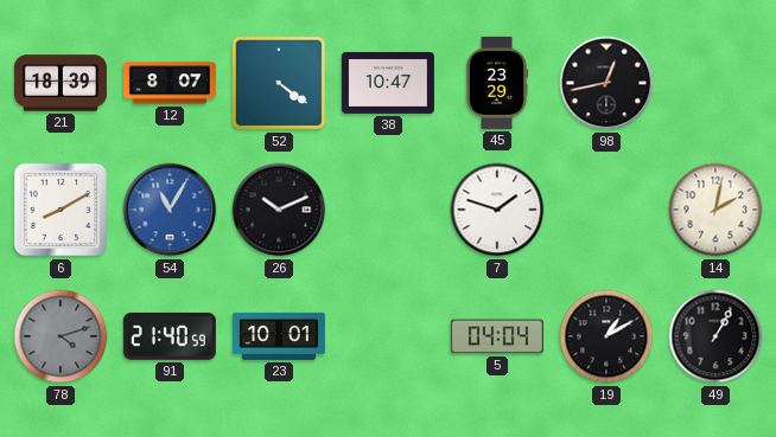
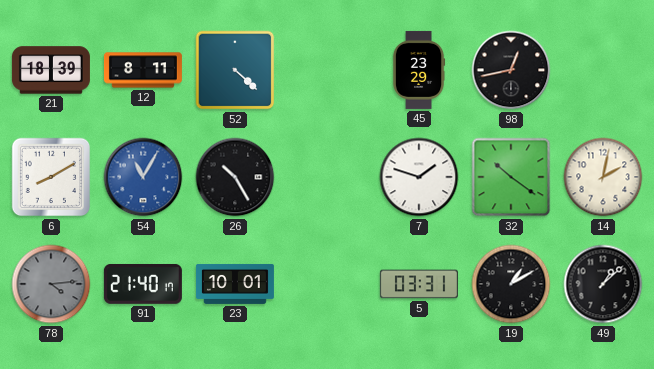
12: 8:07 -> 8:11 (143, 70)
52: 4:21 -> 4:22 (235, 70)
38: 10:47 -> none (388, 83)
26: 10:11 -> 10:25 (235, 177)
32: none -> 10:21 (511, 177)
78: 4:12 -> 4:14 (51, 284)
91: 21:40:59 -> 21:40:17 (143, 284)
5: 04:04 -> 03:31 (419, 284)
49: 1:05 -> 1:08 (603, 284)
